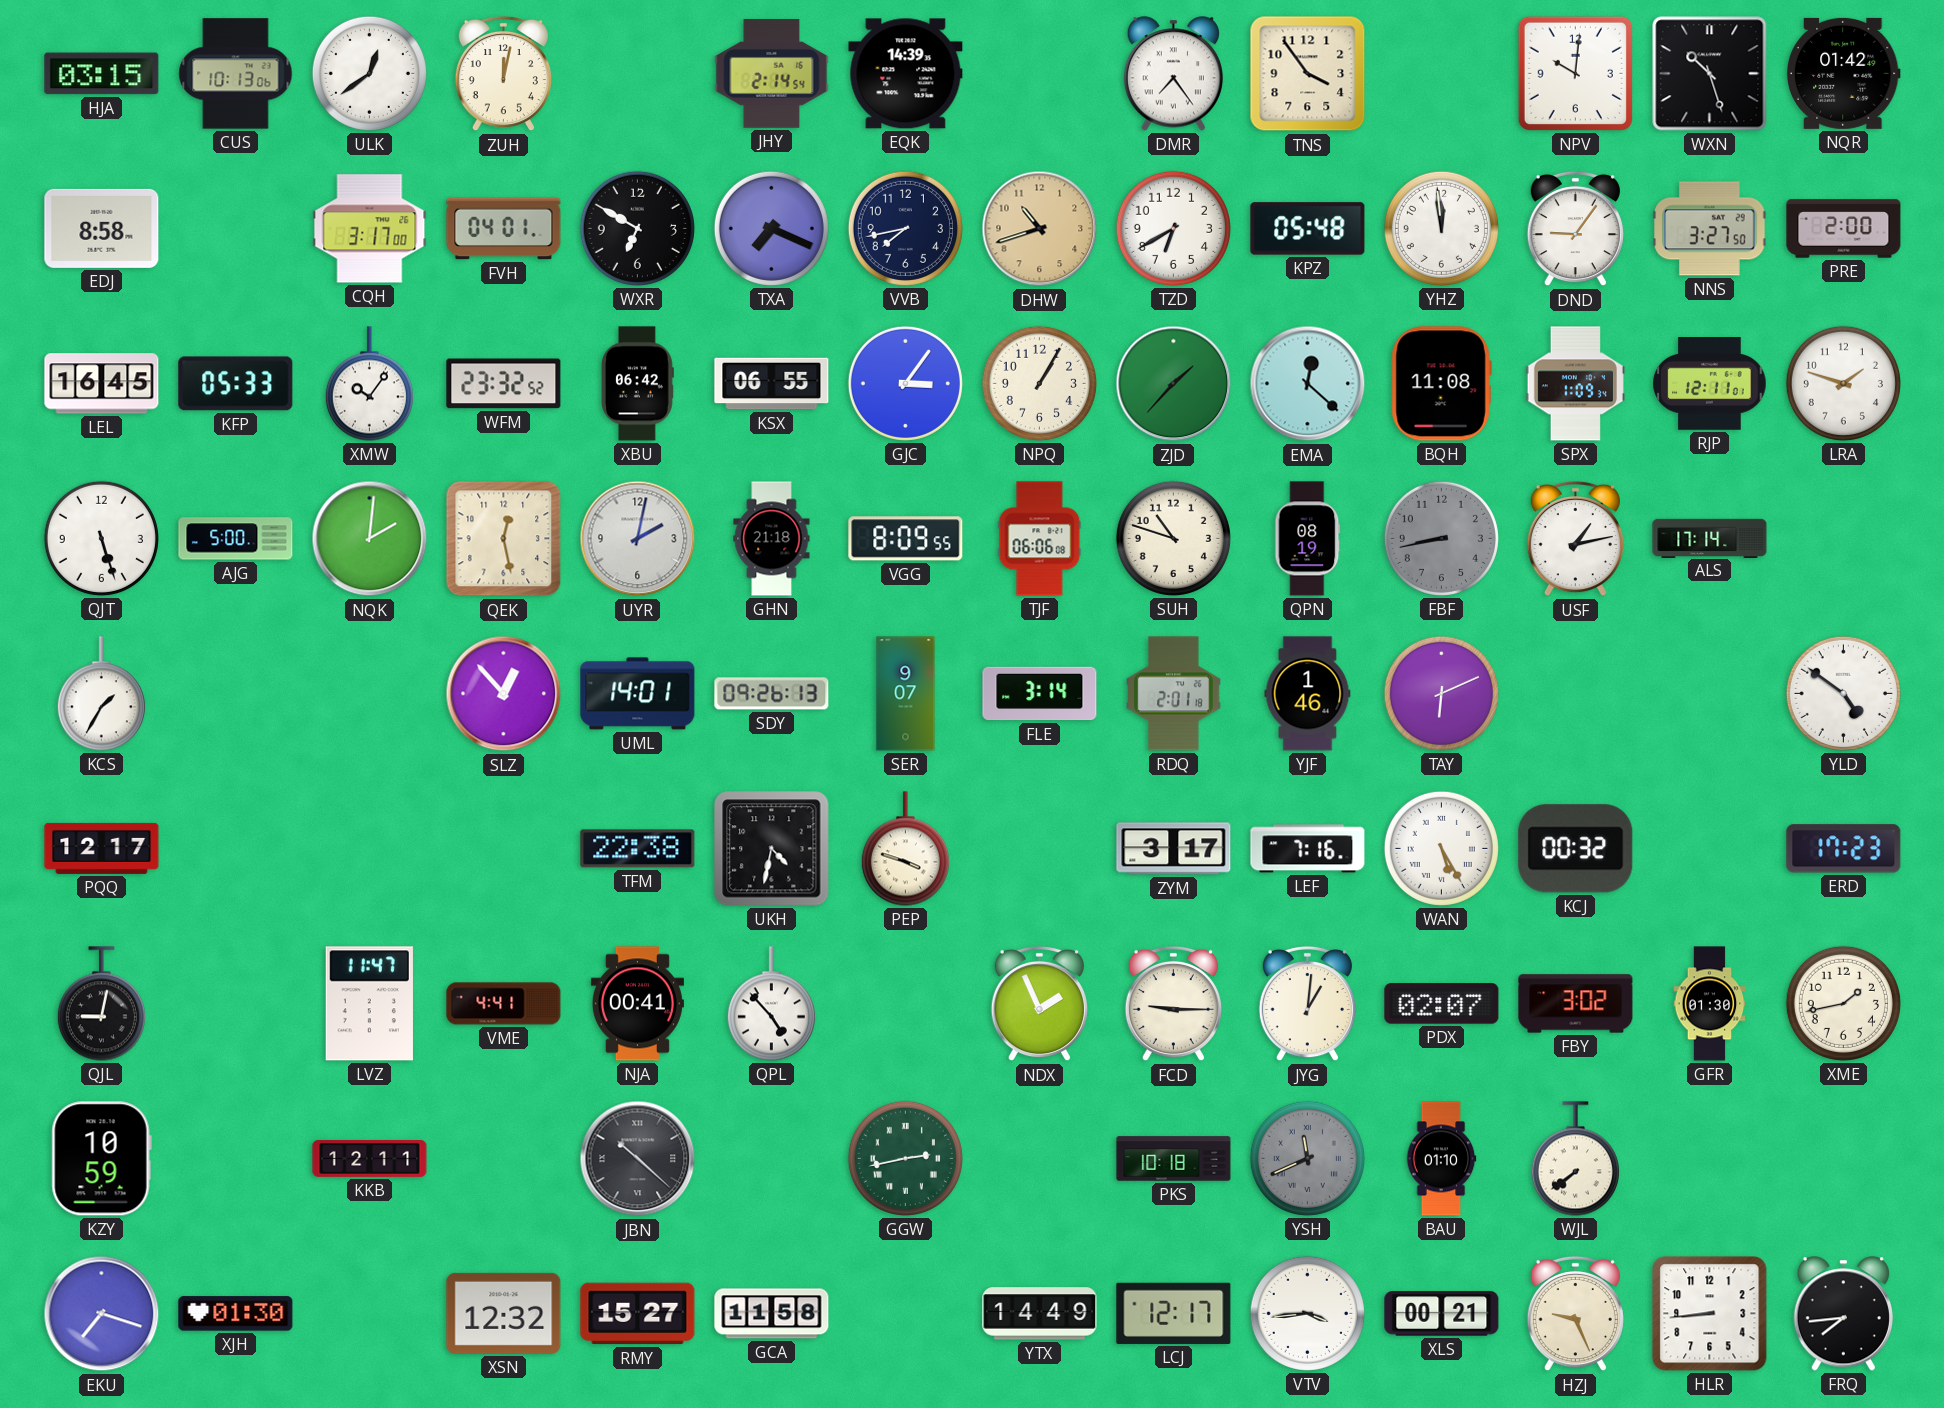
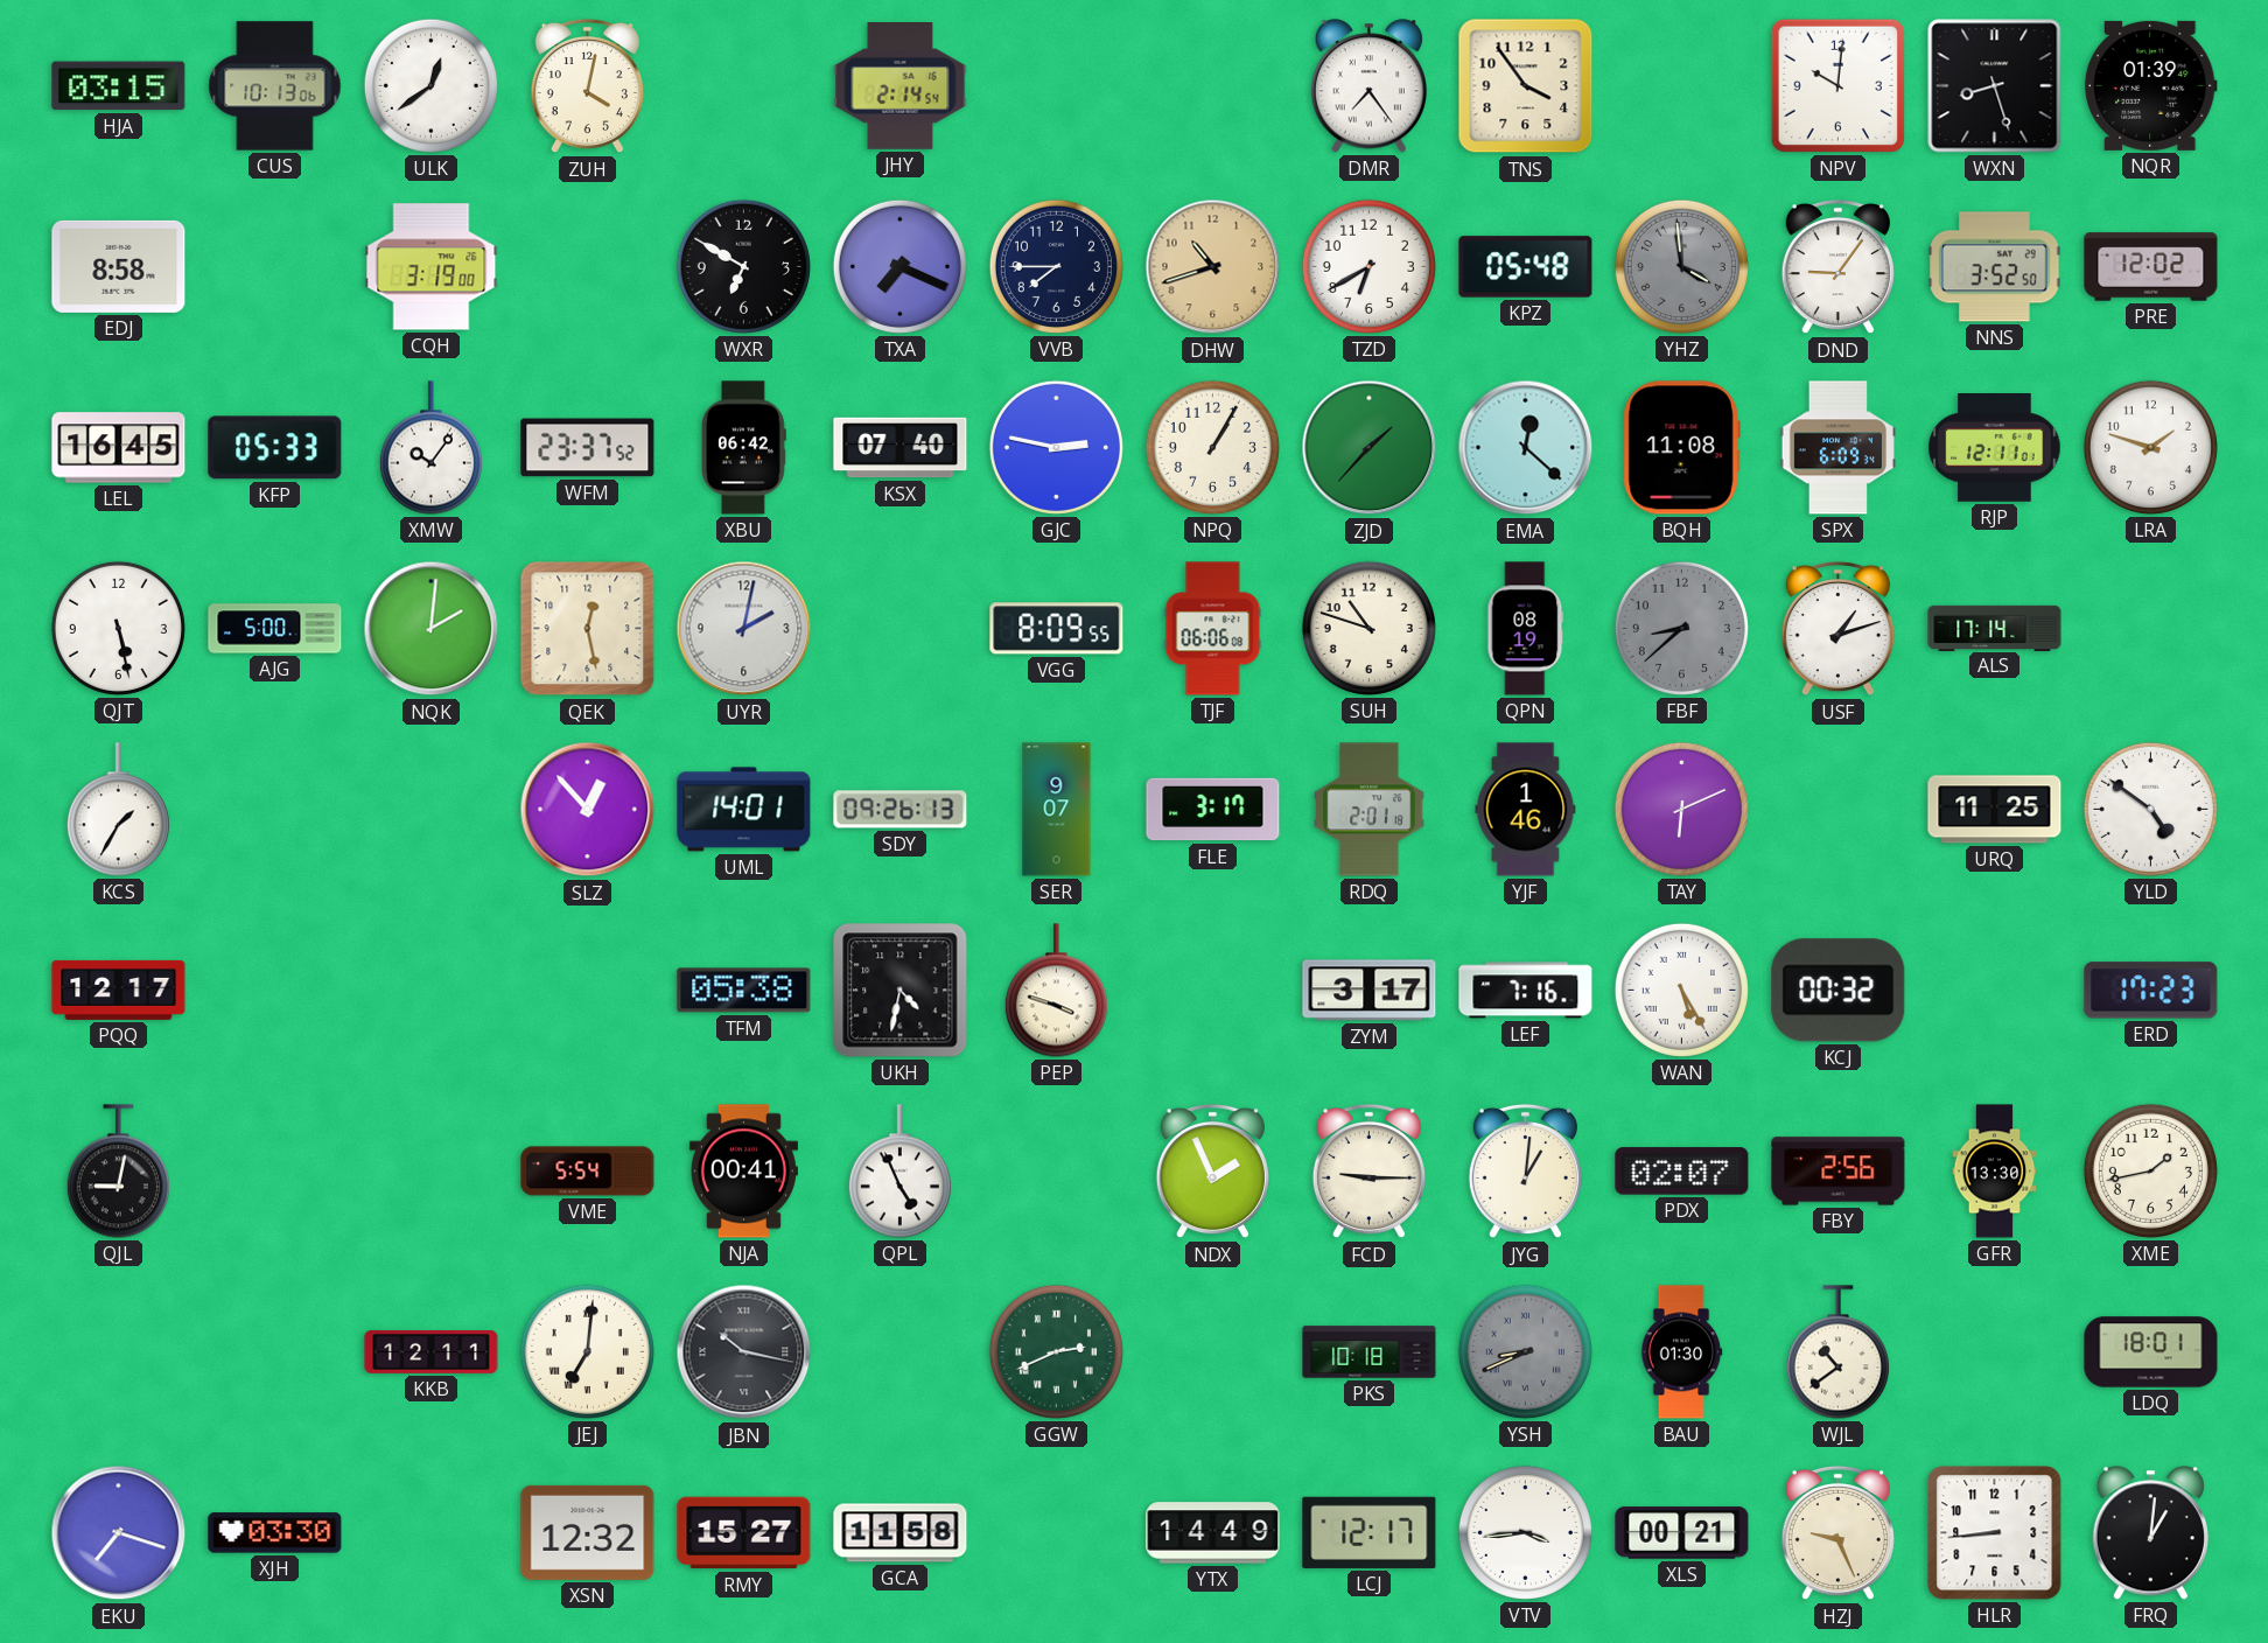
ZUH: 12:02 -> 4:02 (587, 86)
EQK: 14:39 -> none (906, 74)
WXN: 10:27 -> 8:27 (1995, 86)
NQR: 01:42 -> 01:39 (2150, 85)
CQH: 3:17 -> 3:19 (432, 267)
FVH: 04:01 -> none (504, 229)
VVB: 7:43 -> 7:45 (1056, 266)
YHZ: 11:59 -> 3:59 (1681, 266)
YHZ dial: white -> grey (1681, 266)
NNS: 3:27 -> 3:52 (1995, 267)
PRE: 2:00 -> 12:02 (2151, 267)
WFM: 23:32 -> 23:37 (588, 448)
KSX: 06:55 -> 07:40 (901, 448)
GJC: 3:06 -> 2:47 (1056, 447)
SPX: 1:09 -> 6:09 (1838, 448)
QJT: 5:27 -> 5:28 (118, 628)
GHN: 21:18 -> none (772, 539)
FBF: 8:43 -> 8:38 (1681, 628)
USF: 1:13 -> 1:12 (1838, 629)
FLE: 3:14 -> 3:17 (1213, 810)
URQ: none -> 11:25 (1995, 810)
TFM: 22:38 -> 05:38 (744, 991)
LVZ: 11:47 -> none (369, 1004)
VME: 4:41 -> 5:54 (588, 1172)
QPL: 4:53 -> 4:56 (900, 1172)
FBY: 3:02 -> 2:56 (1839, 1172)
GFR: 01:30 -> 13:30 (1995, 1172)
KZY: 10:59 -> none (101, 1159)
JEJ: none -> 7:01 (587, 1351)
JBN: 10:22 -> 10:17 (744, 1352)
GGW: 2:43 -> 2:41 (1056, 1351)
YSH: 11:41 -> 8:41 (1525, 1351)
BAU: 01:10 -> 01:30 (1681, 1352)
WJL: 7:39 -> 10:39 (1838, 1352)
LDQ: none -> 18:01 (2151, 1352)
XJH: 01:30 -> 03:30 (275, 1533)
FRQ: 7:44 -> 1:01 (2150, 1533)
